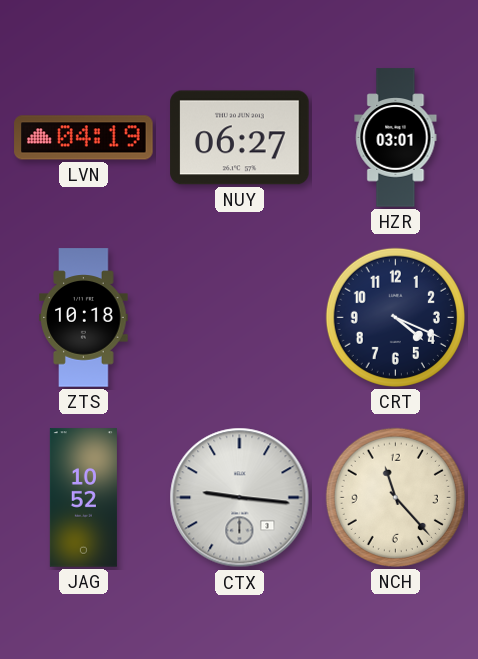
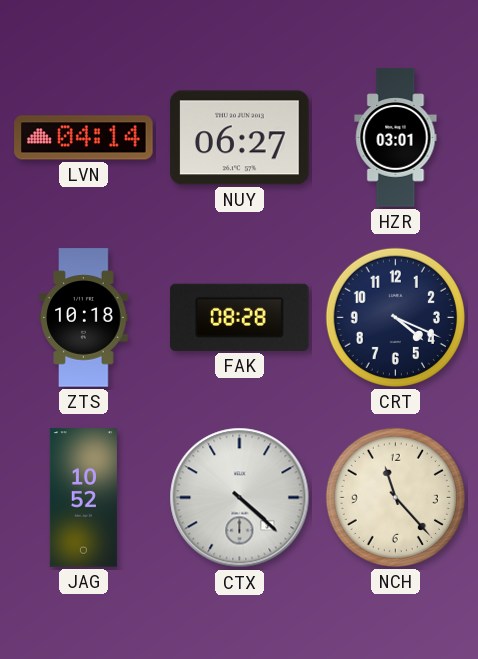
LVN: 04:19 -> 04:14 (84, 138)
FAK: none -> 08:28 (240, 317)
CTX: 9:16 -> 4:22 (240, 498)
